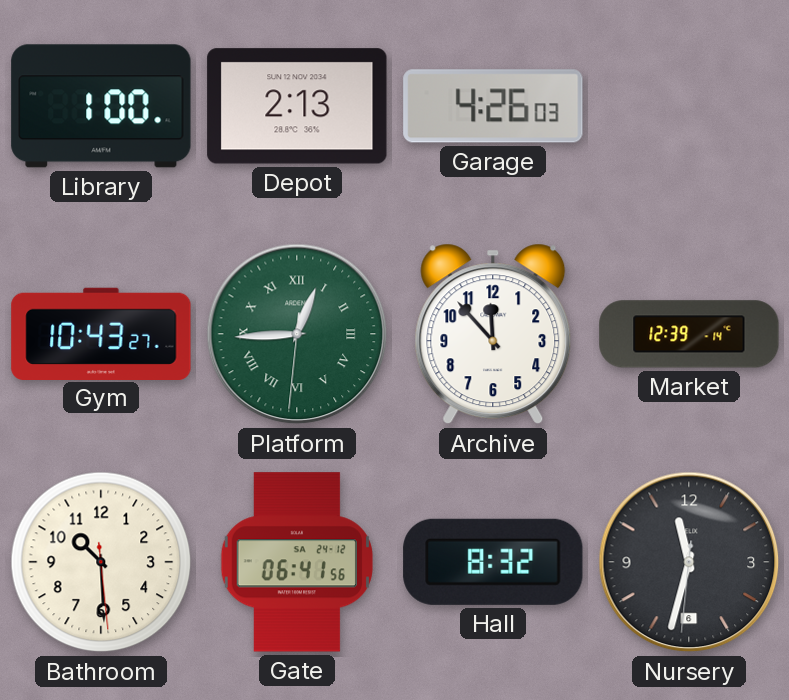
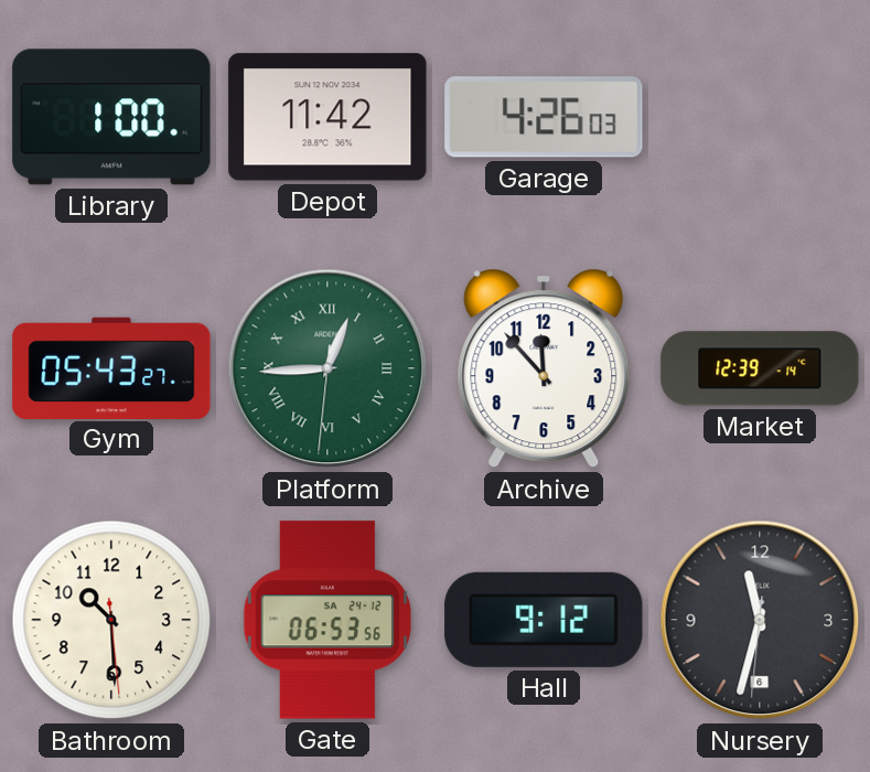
Depot: 2:13 -> 11:42 (327, 117)
Gym: 10:43 -> 05:43 (111, 367)
Gate: 06:41 -> 06:53 (326, 620)
Hall: 8:32 -> 9:12 (544, 620)
